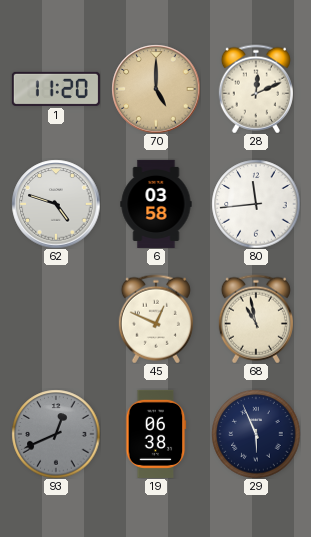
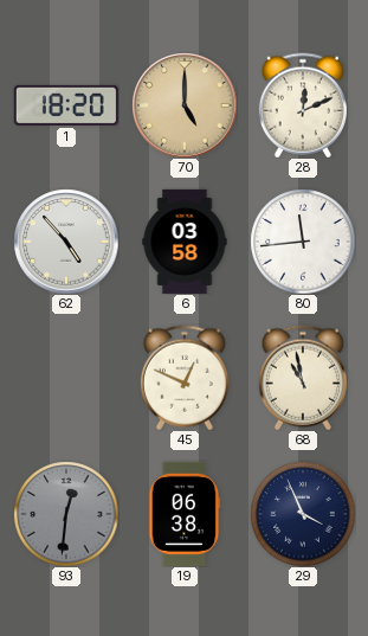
1: 11:20 -> 18:20 (66, 105)
62: 4:48 -> 4:53 (66, 242)
93: 12:41 -> 12:31 (66, 514)
29: 5:56 -> 3:56 (303, 514)
